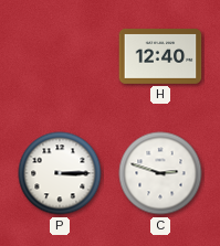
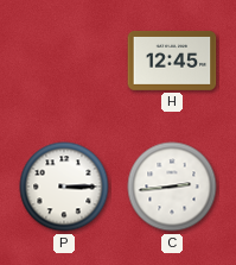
H: 12:40 -> 12:45 (172, 61)
C: 2:48 -> 2:44 (172, 187)
